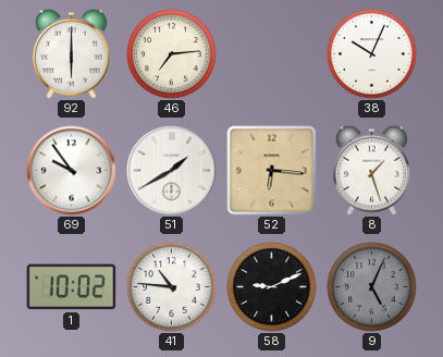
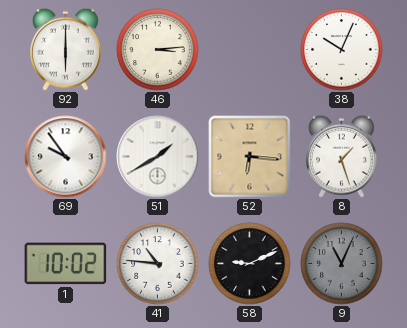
46: 7:14 -> 3:14 (158, 50)
9: 5:04 -> 11:04 (342, 264)
